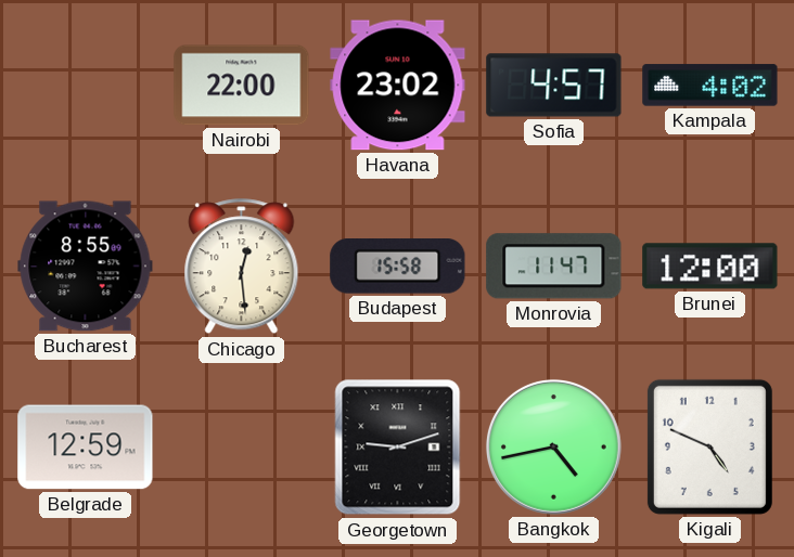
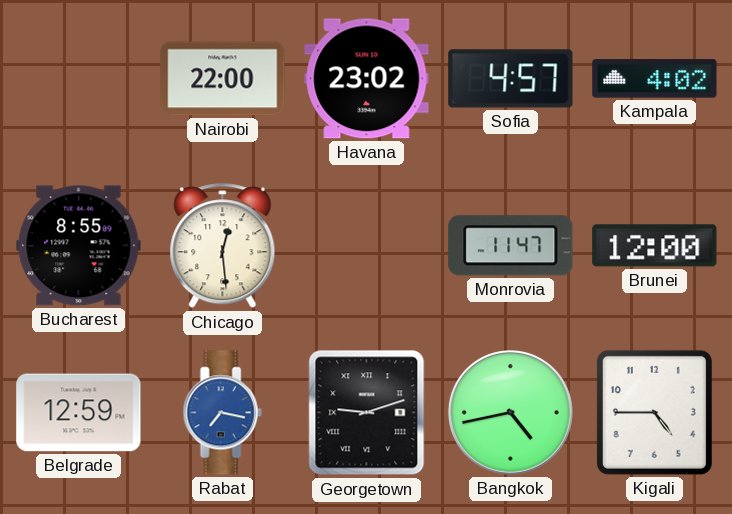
Budapest: 15:58 -> none (398, 267)
Rabat: none -> 7:17 (222, 413)
Kigali: 4:49 -> 4:45 (654, 412)
